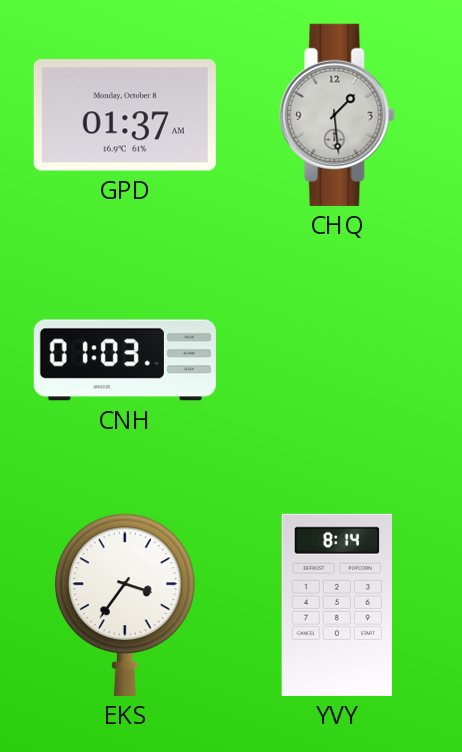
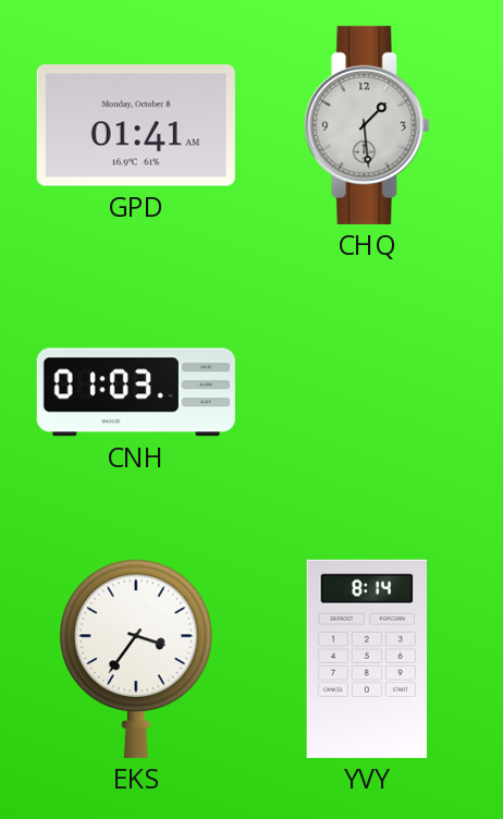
GPD: 01:37 -> 01:41 (136, 125)
